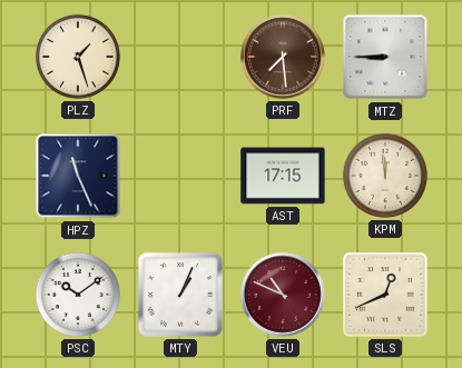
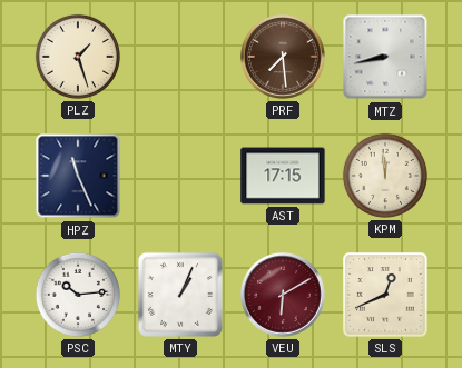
MTZ: 8:45 -> 8:43 (385, 57)
PSC: 10:09 -> 10:14 (78, 295)
VEU: 10:49 -> 6:10 (284, 296)
